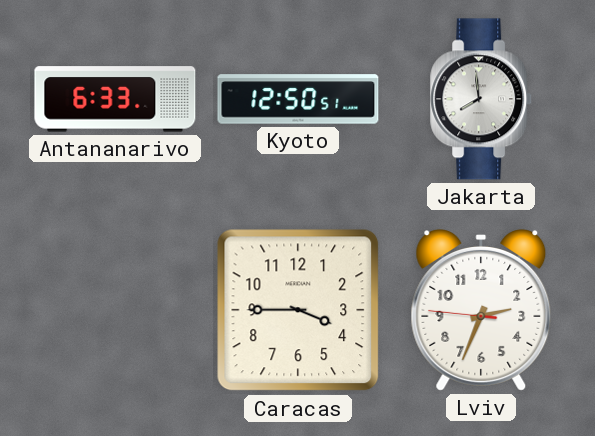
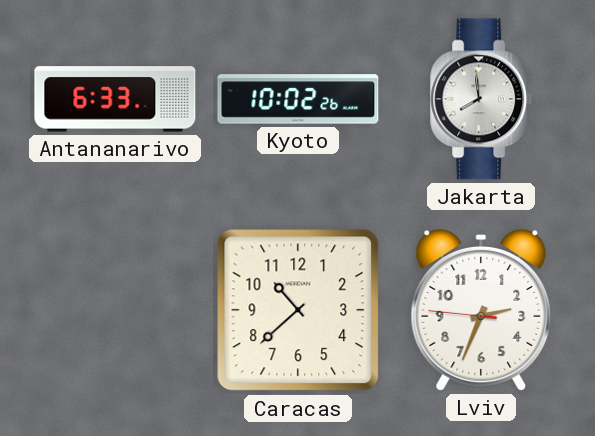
Kyoto: 12:50 -> 10:02 (298, 99)
Caracas: 3:45 -> 10:38 (298, 310)
